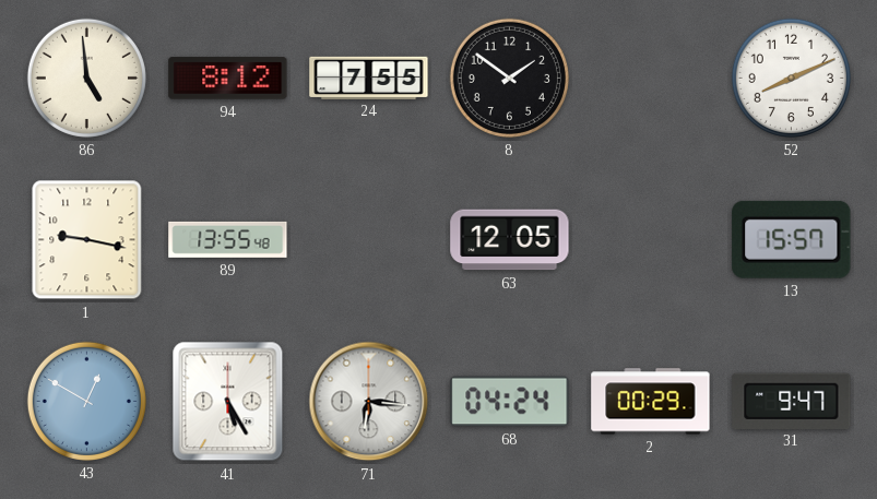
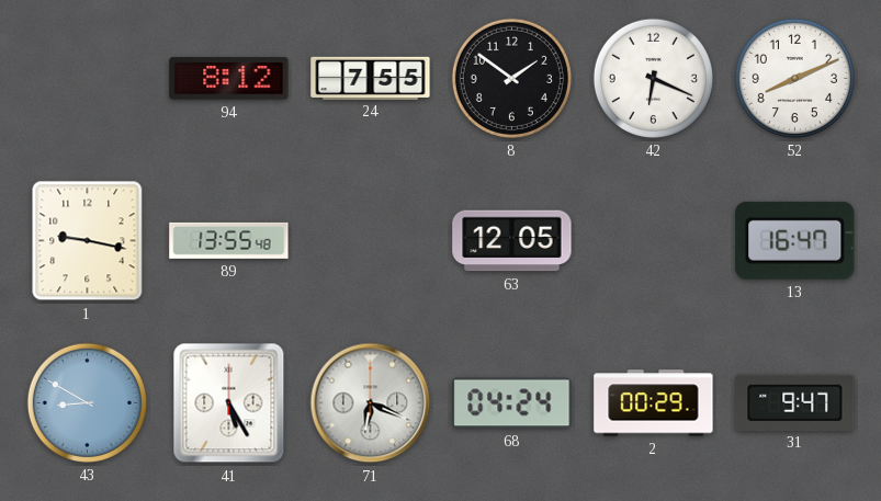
86: 4:59 -> none (86, 78)
42: none -> 6:19 (653, 78)
13: 15:57 -> 16:47 (795, 240)
43: 12:50 -> 8:50 (87, 402)
71: 6:16 -> 6:19 (371, 403)
